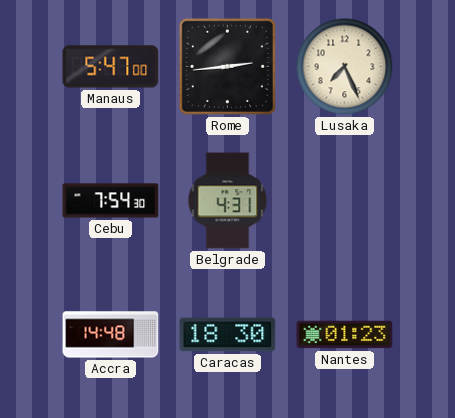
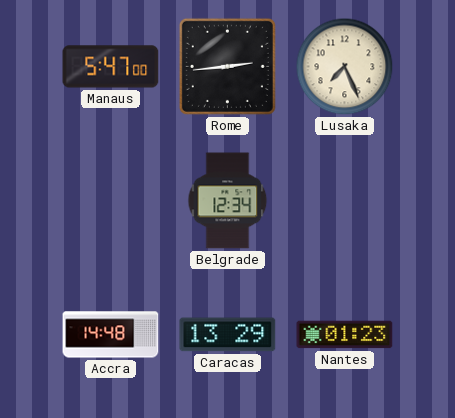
Cebu: 7:54 -> none (111, 201)
Belgrade: 4:31 -> 12:34 (228, 201)
Caracas: 18:30 -> 13:29 (228, 335)
